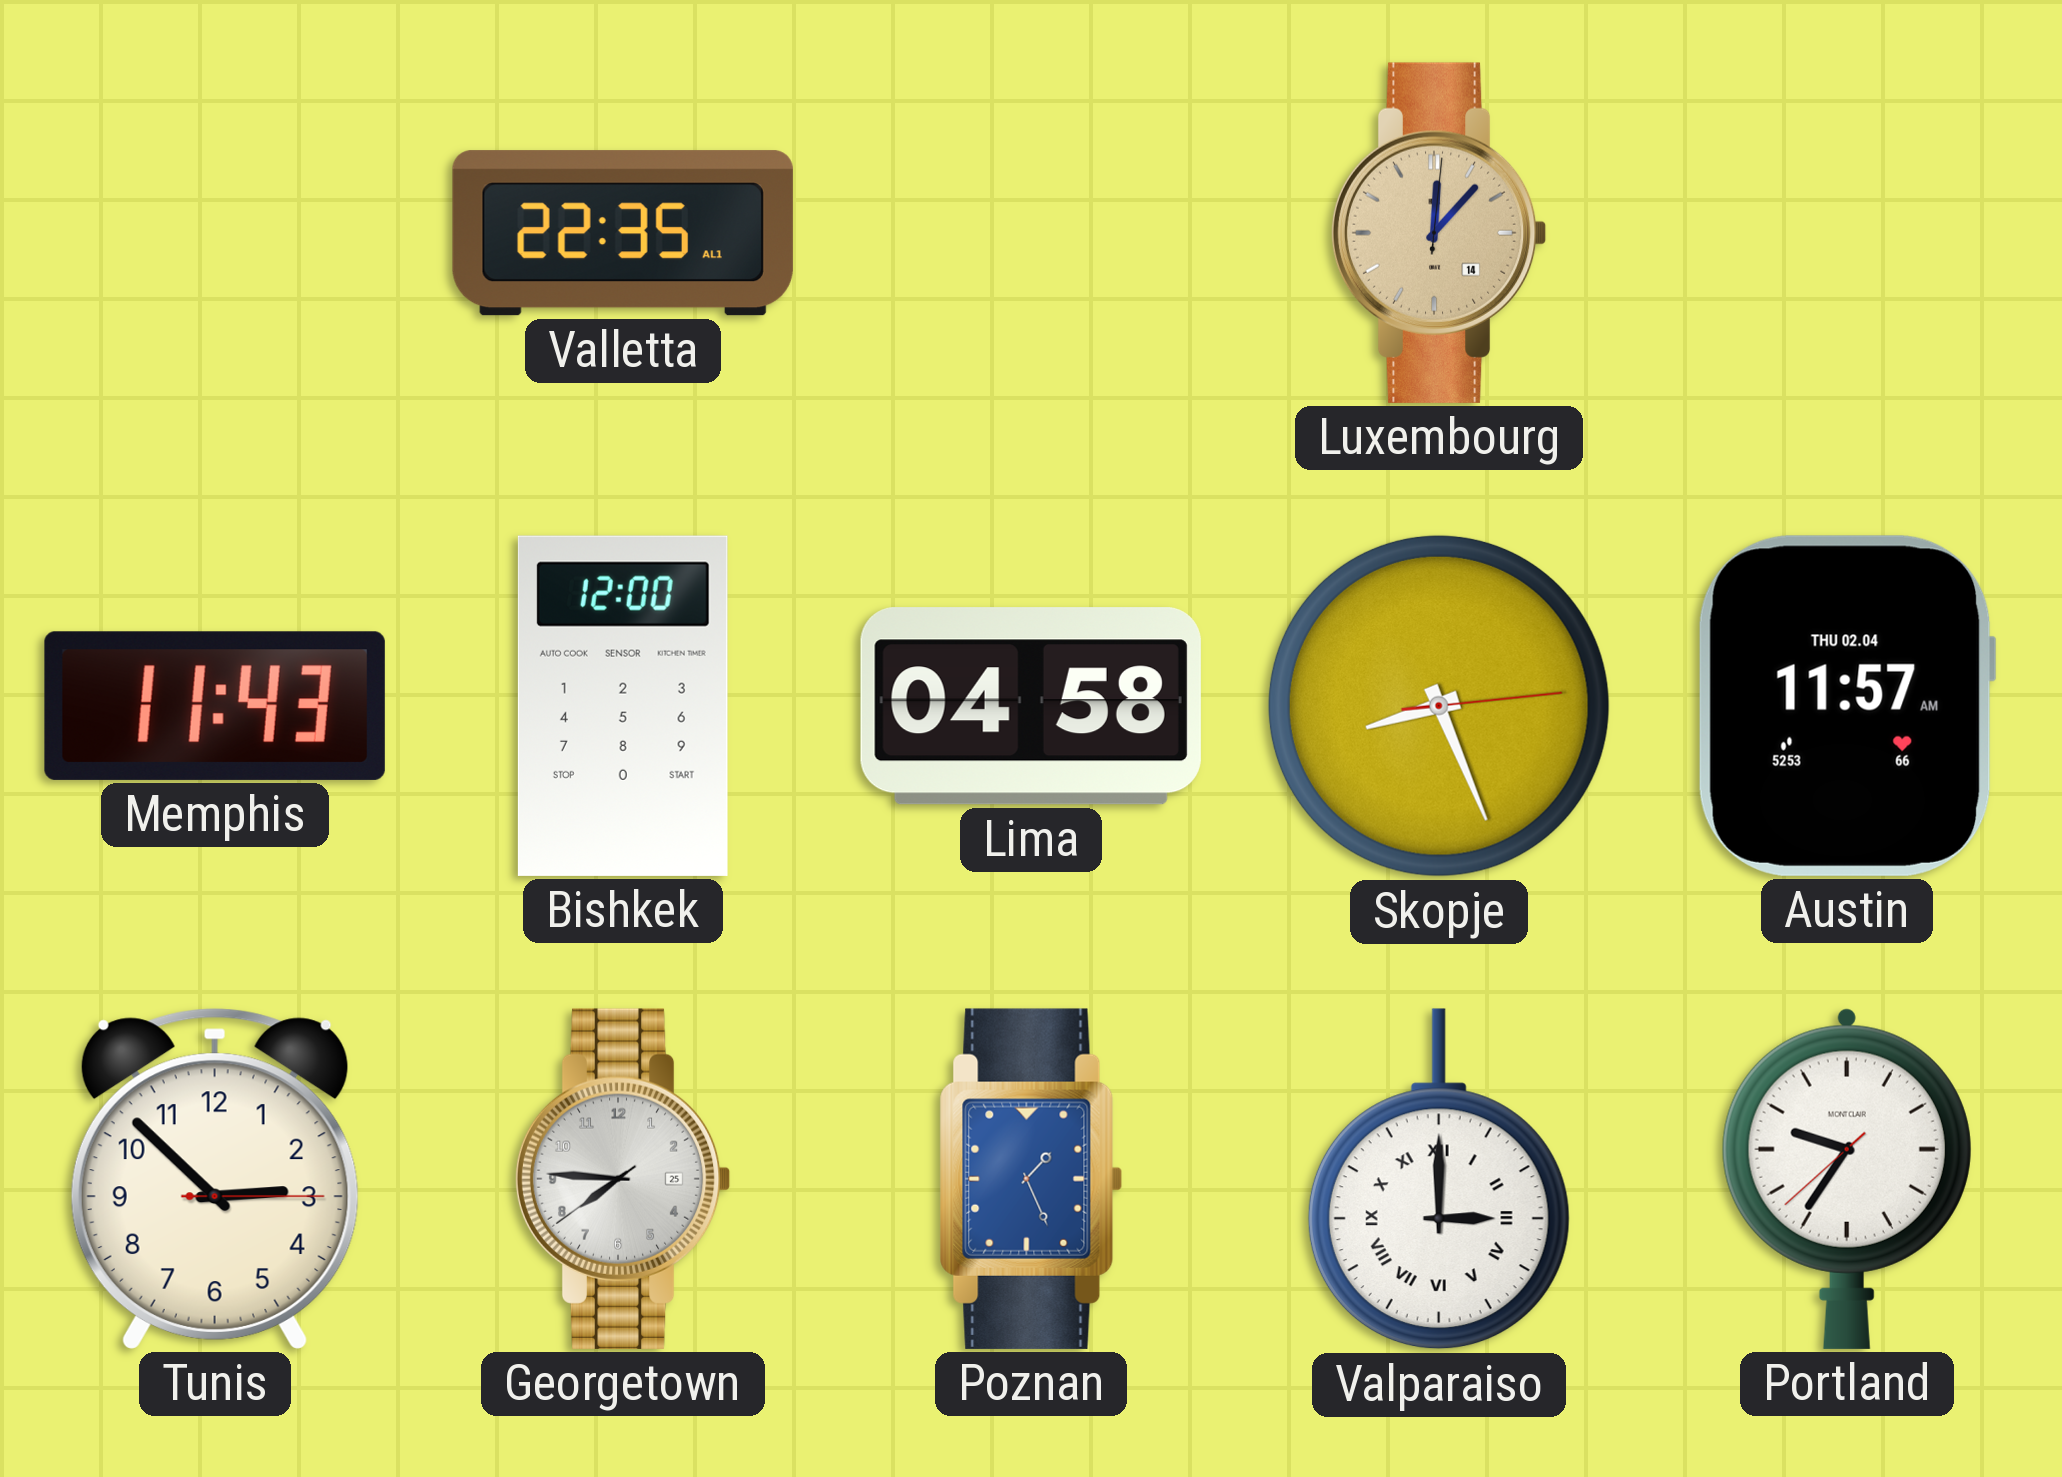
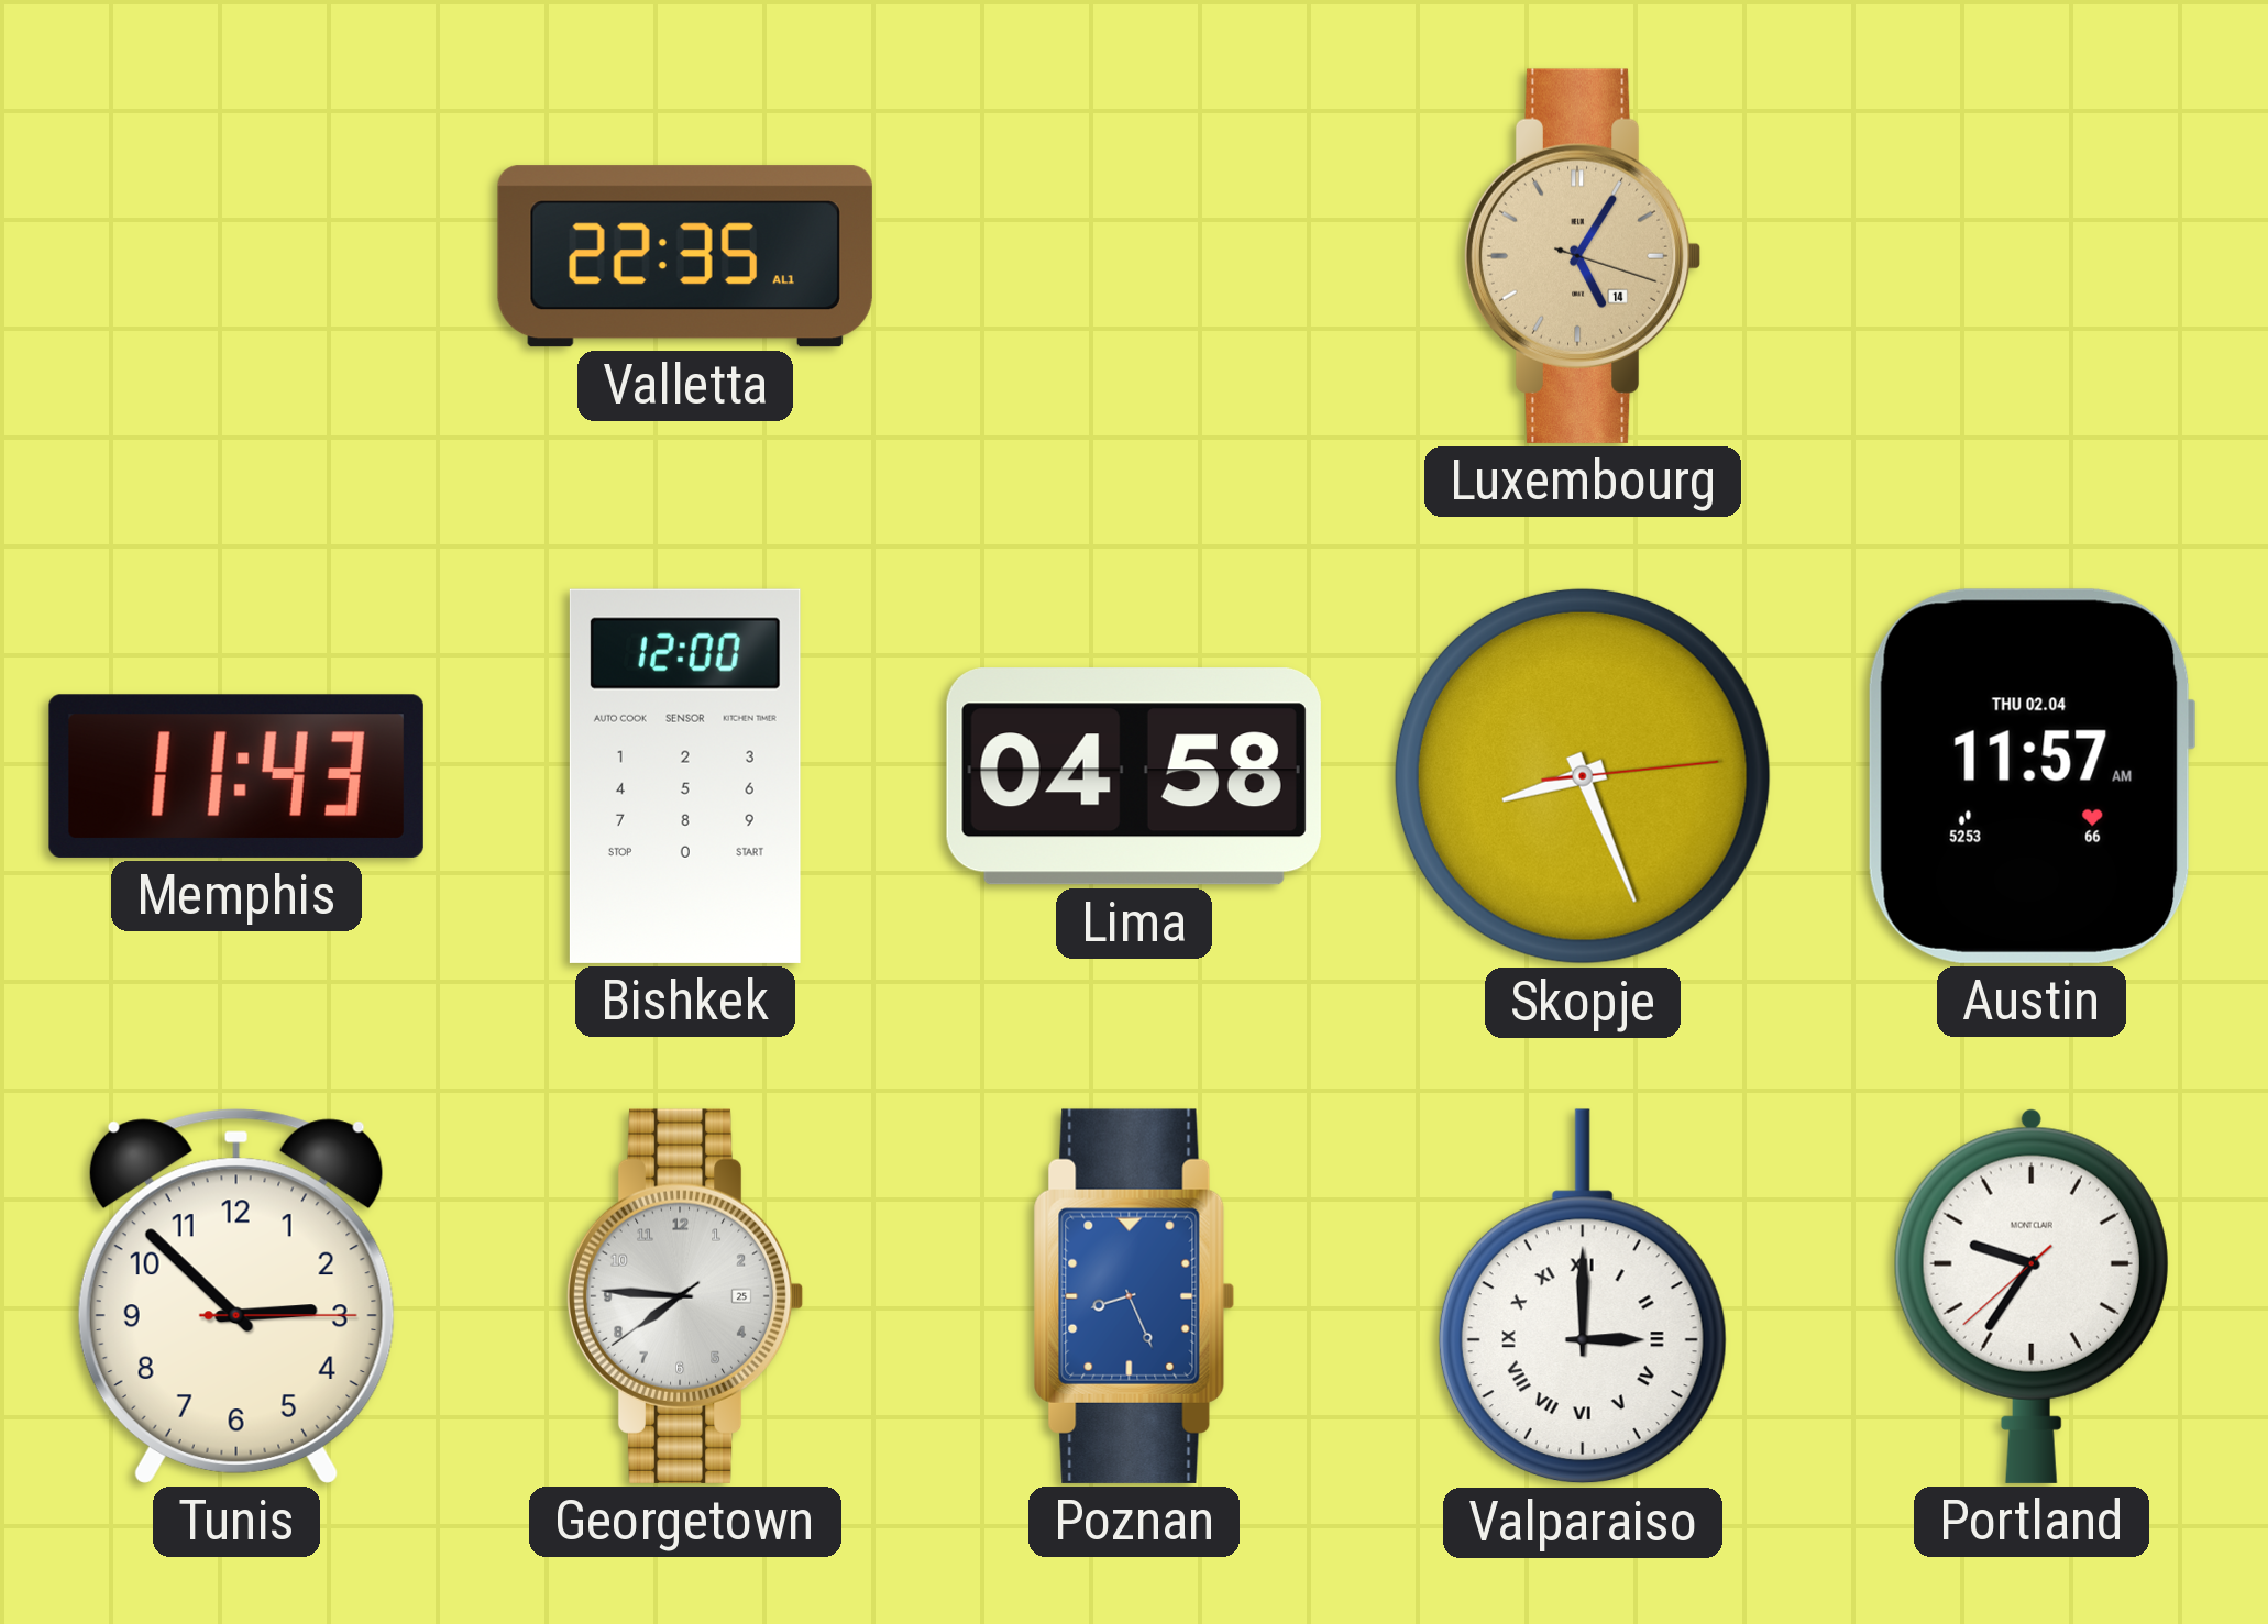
Luxembourg: 12:07 -> 5:05 (1583, 256)
Poznan: 1:26 -> 8:26 (1134, 1296)
